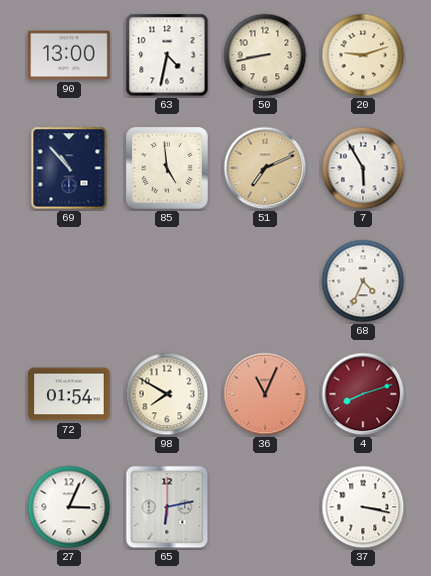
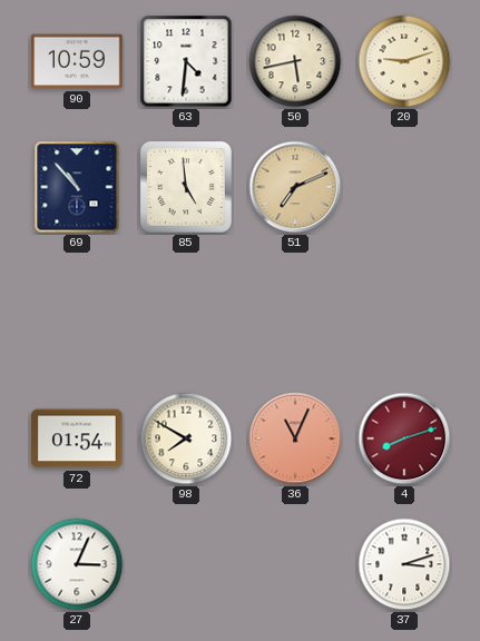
90: 13:00 -> 10:59 (77, 61)
63: 4:32 -> 4:31 (186, 61)
50: 8:43 -> 5:43 (295, 61)
7: 5:55 -> none (363, 168)
68: 4:34 -> none (363, 281)
65: 6:13 -> none (167, 507)
37: 3:17 -> 3:12 (404, 564)
